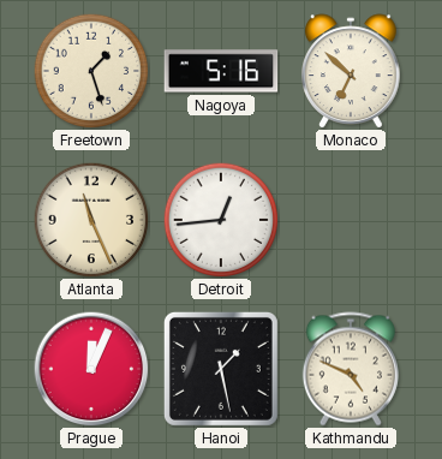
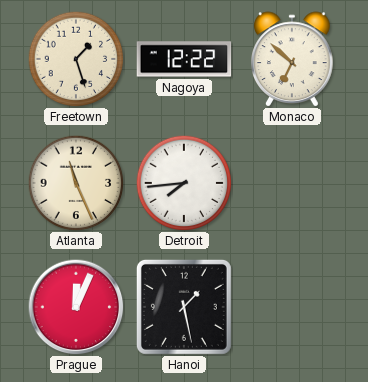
Nagoya: 5:16 -> 12:22 (184, 59)
Detroit: 12:44 -> 7:44 (184, 183)
Kathmandu: 4:49 -> none (351, 369)
